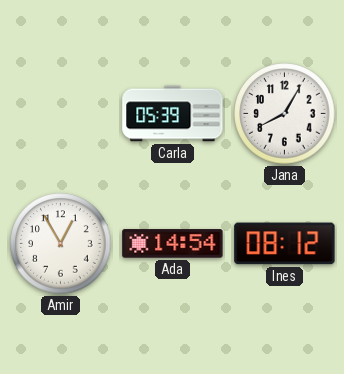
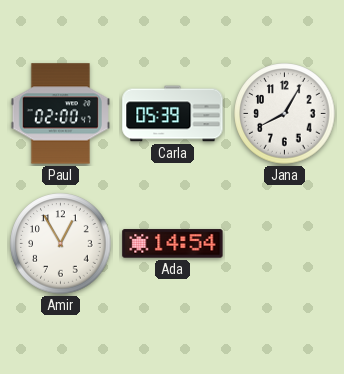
Paul: none -> 02:00 (60, 114)
Ines: 08:12 -> none (285, 244)
